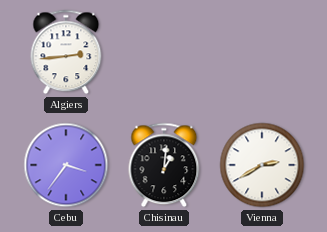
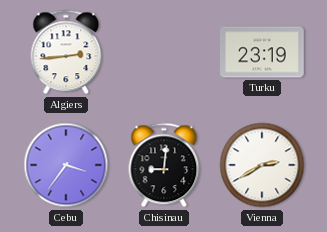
Turku: none -> 23:19 (262, 52)
Chisinau: 1:01 -> 9:01 (164, 165)
